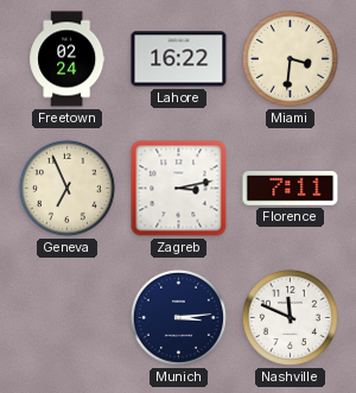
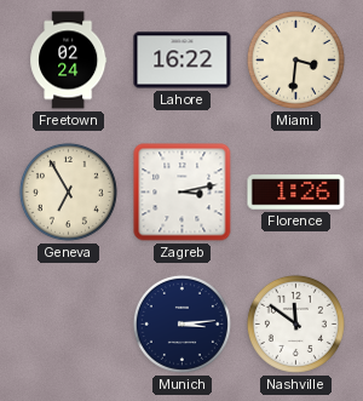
Geneva: 6:56 -> 6:55 (68, 191)
Florence: 7:11 -> 1:26 (296, 193)
Nashville: 11:49 -> 11:51 (295, 323)
